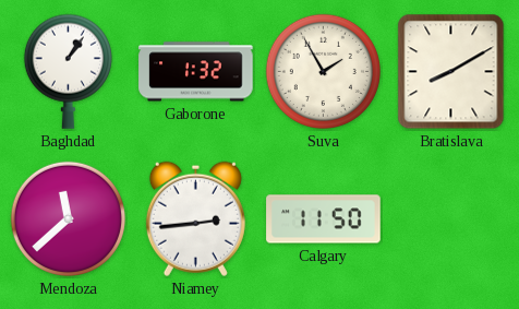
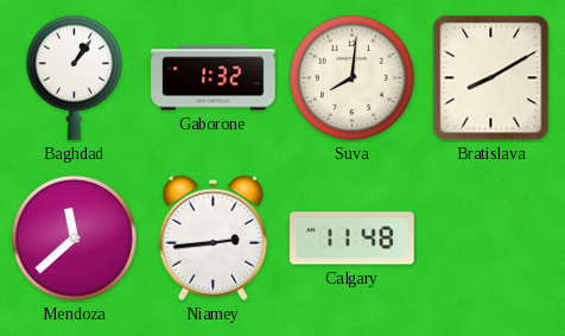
Suva: 1:55 -> 8:01 (351, 77)
Calgary: 11:50 -> 11:48 (353, 239)
